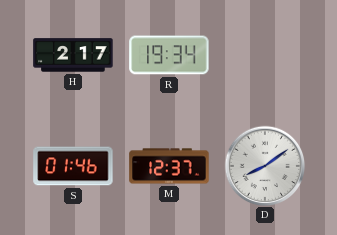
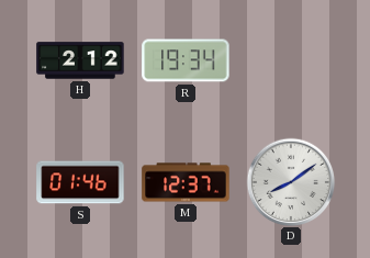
H: 2:17 -> 2:12 (80, 60)
